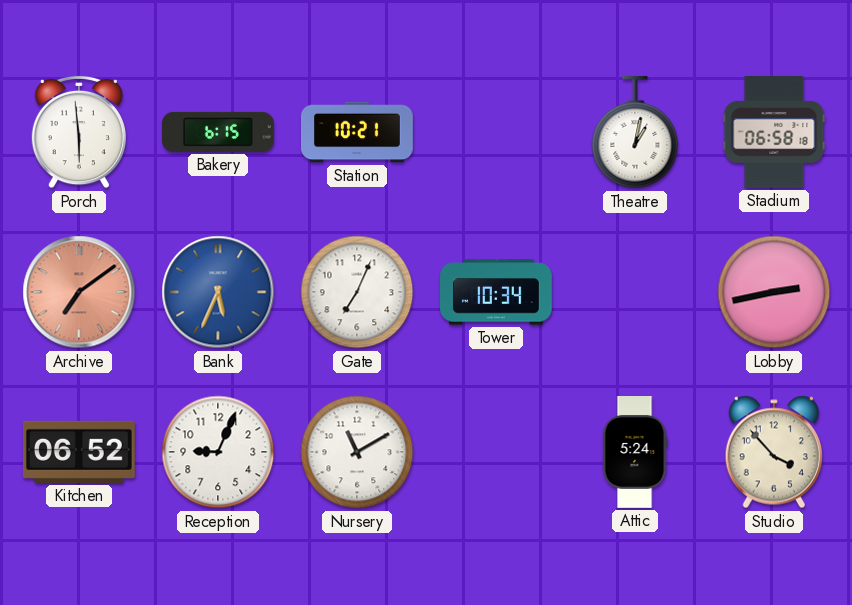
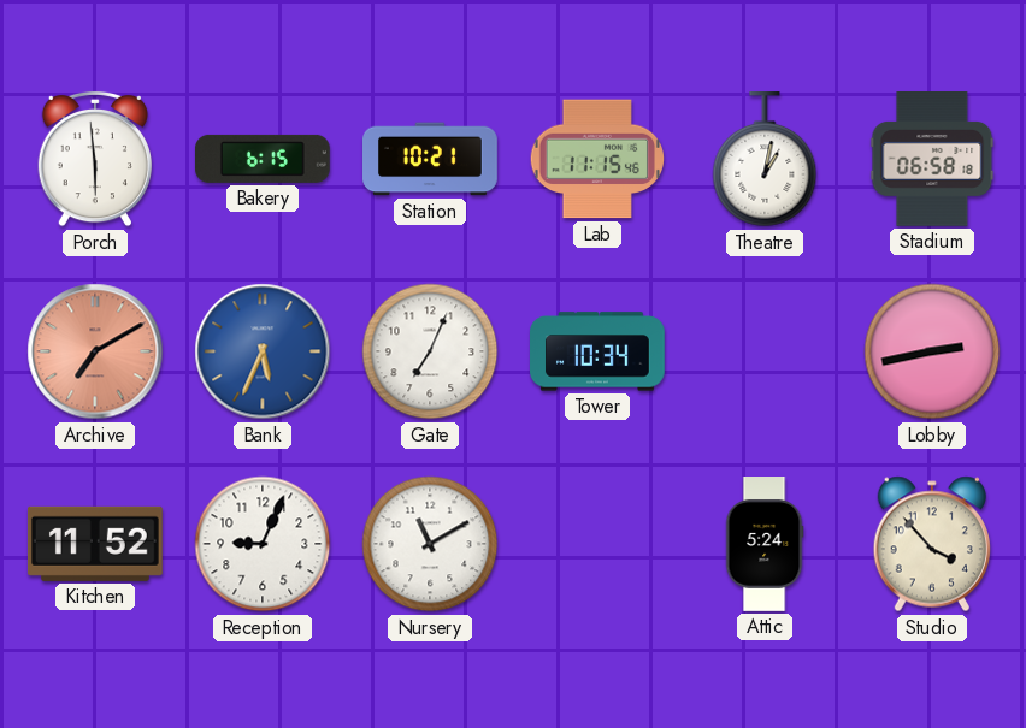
Lab: none -> 11:15 (596, 159)
Archive: 7:09 -> 7:10 (95, 351)
Kitchen: 06:52 -> 11:52 (95, 544)
